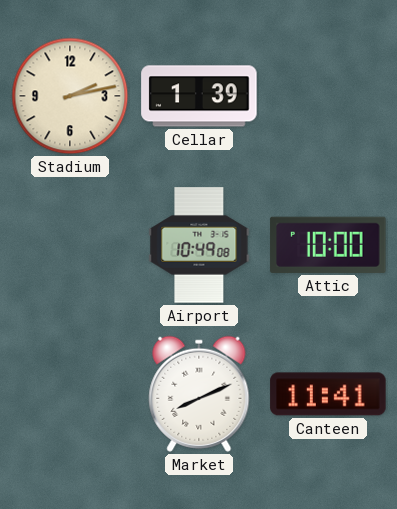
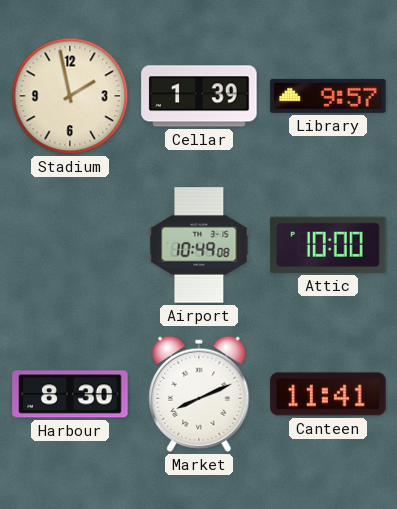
Stadium: 2:13 -> 1:58 (70, 96)
Library: none -> 9:57 (328, 96)
Harbour: none -> 8:30 (70, 394)
